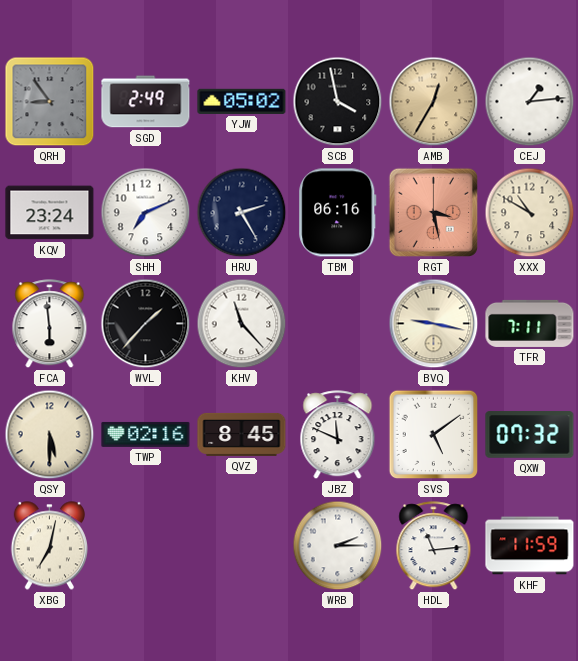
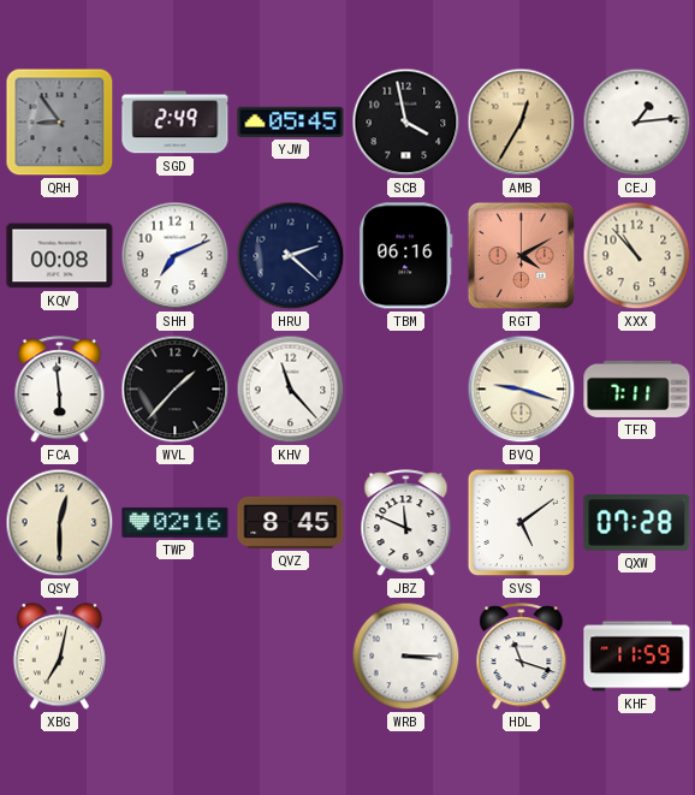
YJW: 05:02 -> 05:45 (291, 121)
KQV: 23:24 -> 00:08 (60, 256)
HRU: 2:25 -> 2:22 (291, 256)
RGT: 3:28 -> 4:10 (521, 255)
XXX: 10:50 -> 10:53 (637, 256)
BVQ: 9:17 -> 9:18 (522, 390)
QSY: 5:30 -> 12:30 (60, 523)
QXW: 07:32 -> 07:28 (637, 523)
WRB: 2:15 -> 3:15 (406, 657)
HDL: 11:14 -> 11:18 (522, 657)
